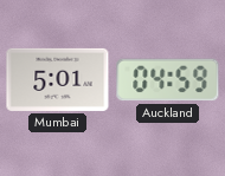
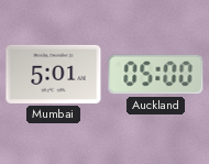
Auckland: 04:59 -> 05:00 (156, 75)
